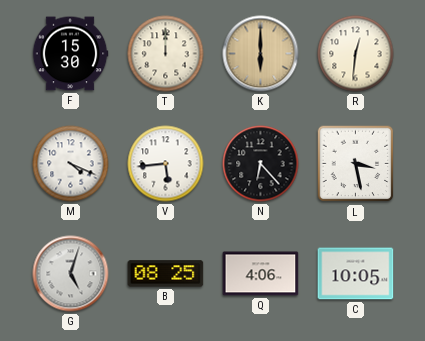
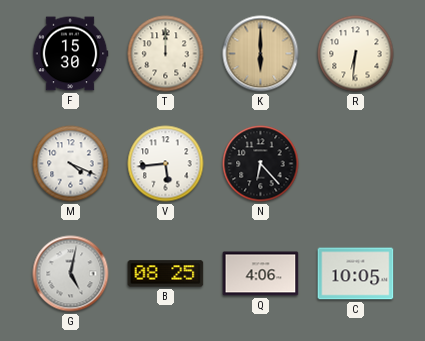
R: 12:31 -> 6:31 (356, 54)
L: 3:28 -> none (356, 164)
G: 5:03 -> 5:02 (71, 274)
